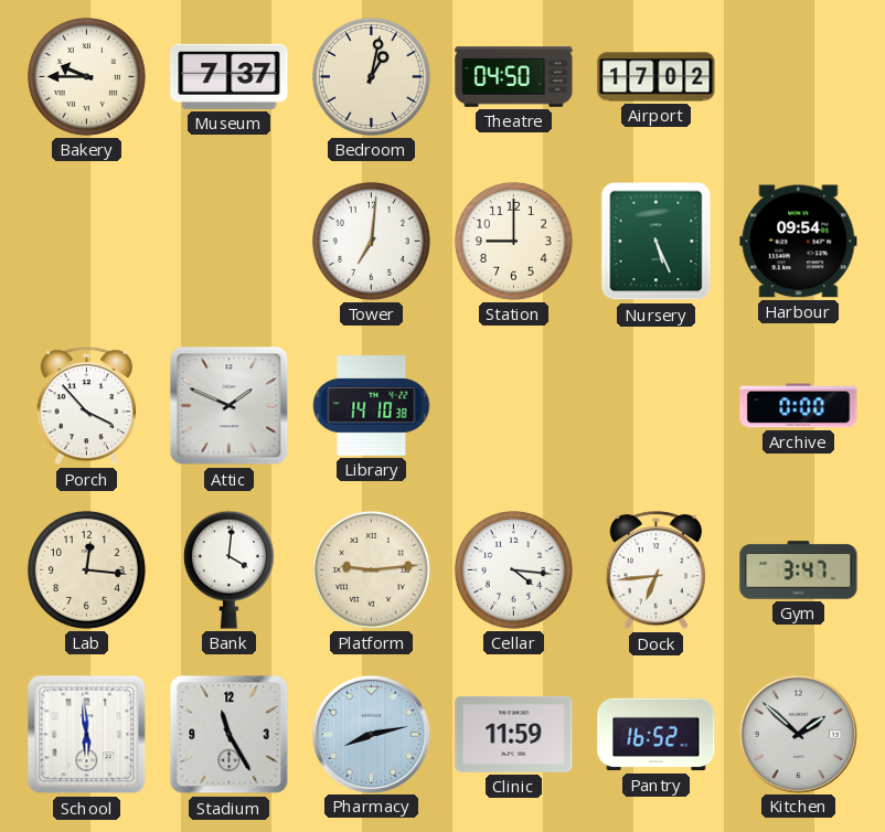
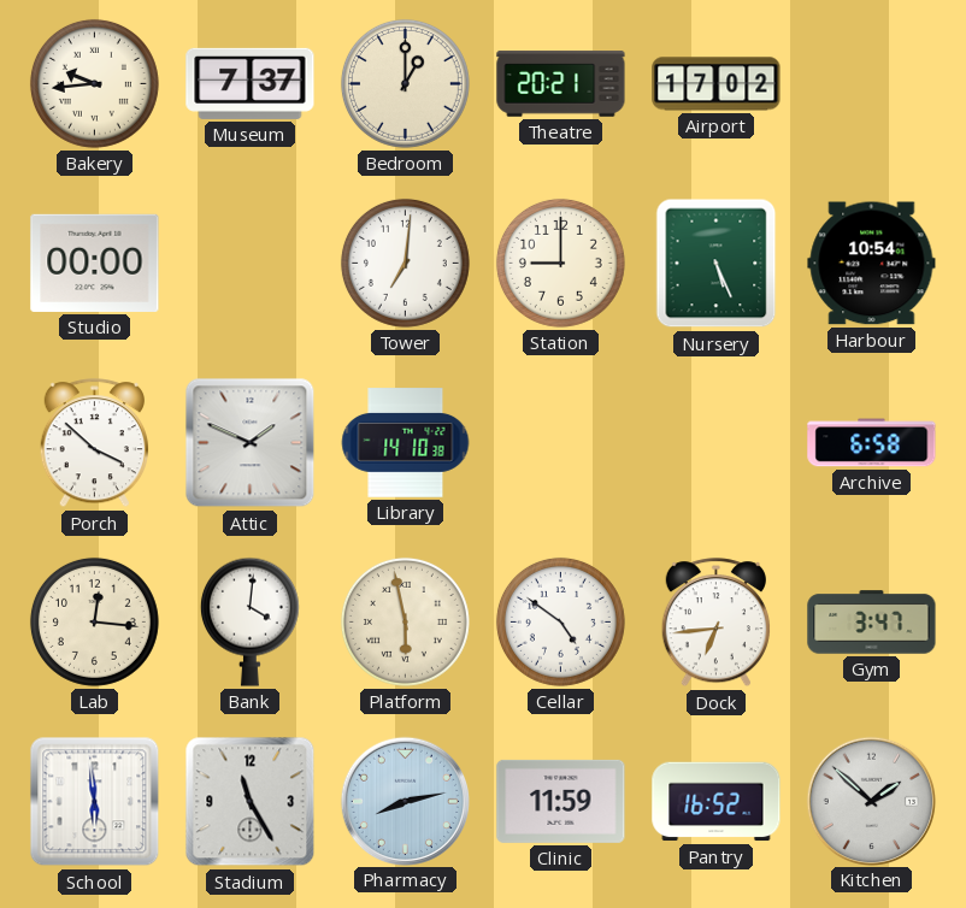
Bakery: 9:45 -> 9:44 (94, 83)
Bedroom: 1:02 -> 1:00 (405, 83)
Theatre: 04:50 -> 20:21 (561, 84)
Studio: none -> 00:00 (95, 263)
Harbour: 09:54 -> 10:54 (872, 264)
Porch: 3:53 -> 3:52 (94, 443)
Archive: 0:00 -> 6:58 (872, 443)
Platform: 9:14 -> 5:58 (405, 621)
Cellar: 4:16 -> 4:51 (560, 621)
